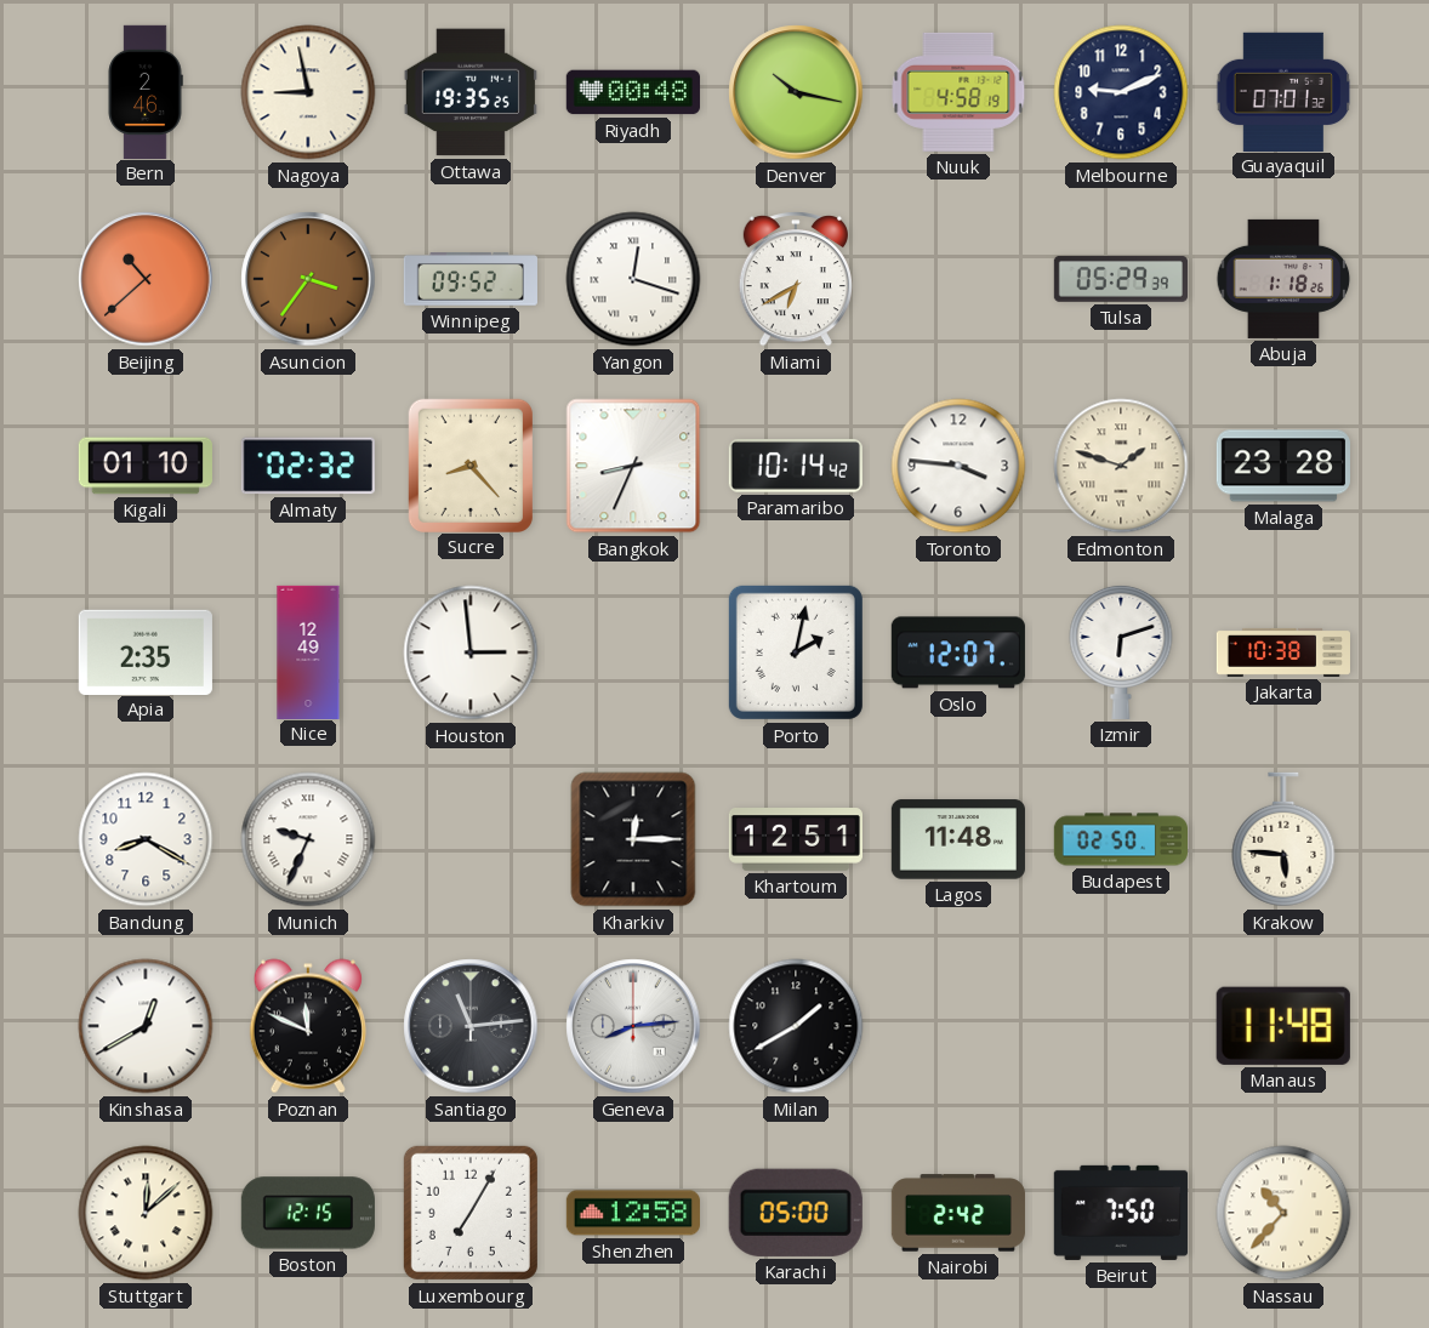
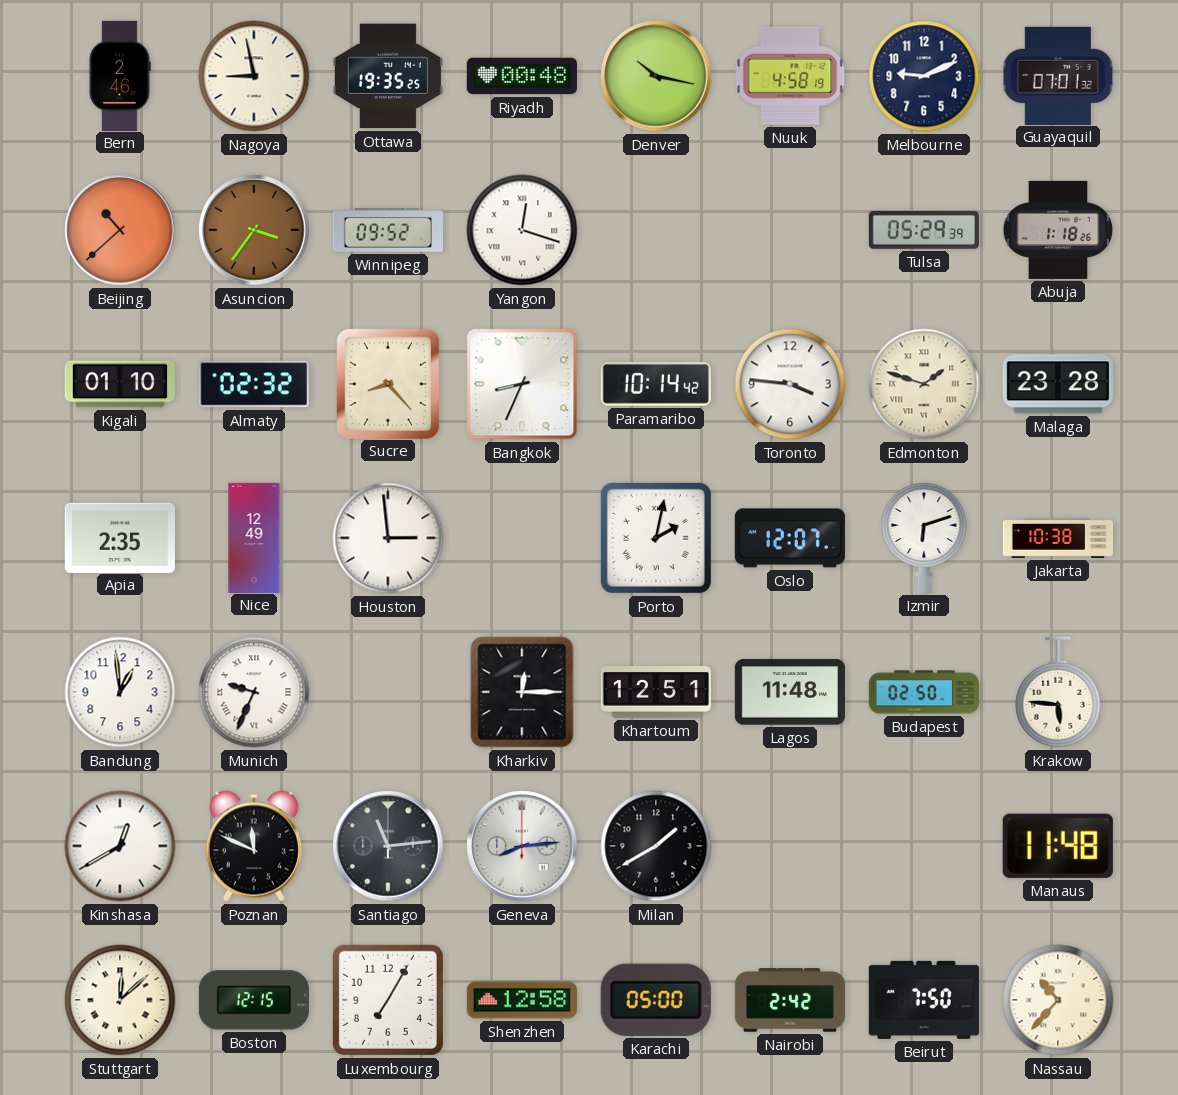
Miami: 6:40 -> none (796, 280)
Bandung: 8:20 -> 12:59 (120, 692)
